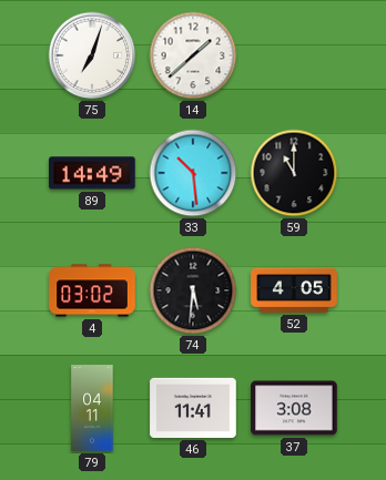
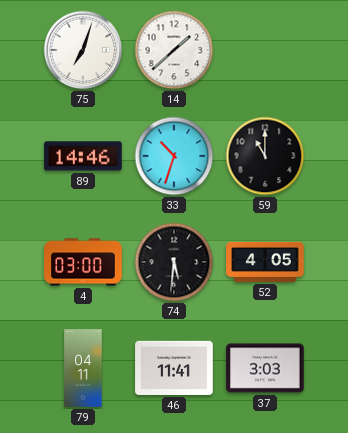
89: 14:49 -> 14:46 (83, 156)
33: 10:29 -> 10:33 (174, 156)
4: 03:02 -> 03:00 (83, 262)
37: 3:08 -> 3:03 (265, 368)
